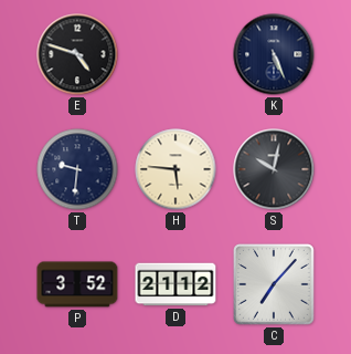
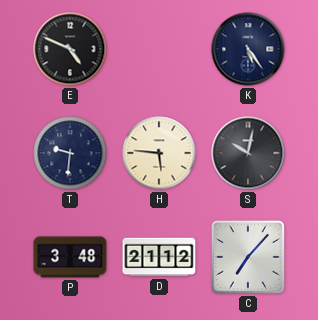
E: 4:48 -> 4:49 (70, 49)
K: 5:26 -> 5:24 (248, 49)
P: 3:52 -> 3:48 (70, 257)
